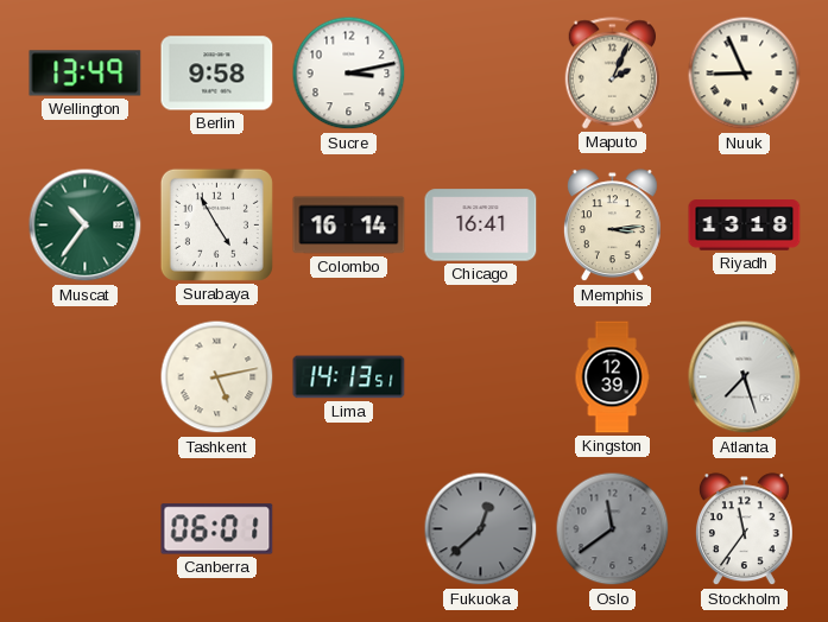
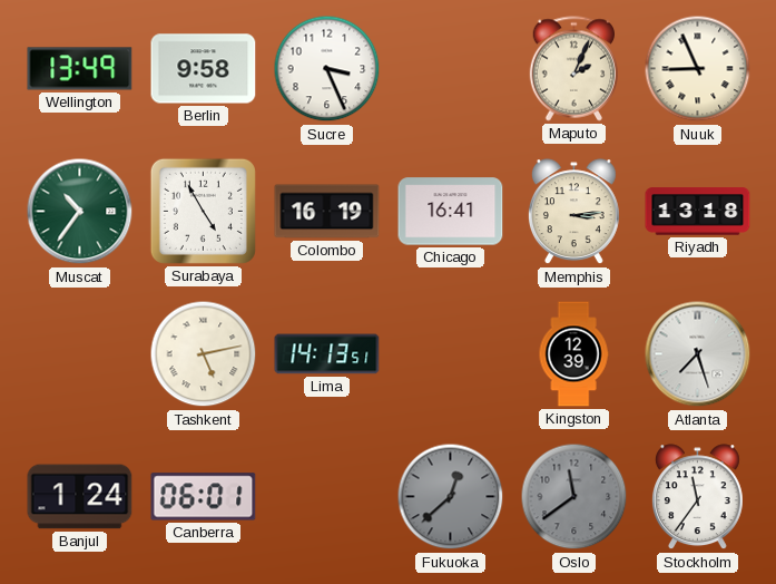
Sucre: 3:13 -> 3:26 (327, 69)
Colombo: 16:14 -> 16:19 (327, 212)
Banjul: none -> 1:24 (80, 497)
